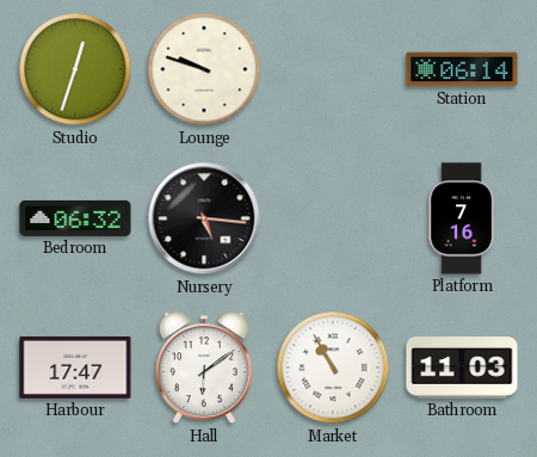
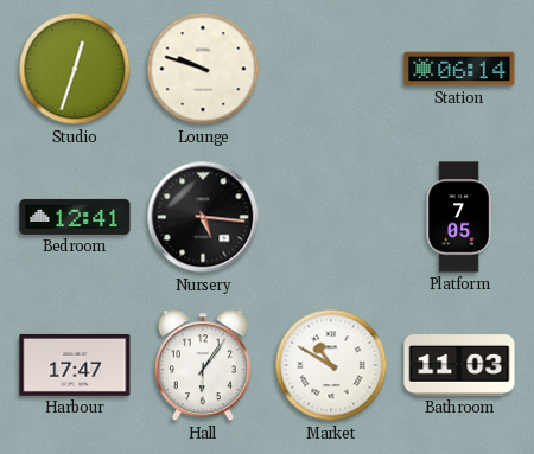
Bedroom: 06:32 -> 12:41 (75, 217)
Platform: 7:16 -> 7:05 (459, 217)
Hall: 6:09 -> 6:06 (203, 366)
Market: 10:55 -> 10:50 (331, 365)
